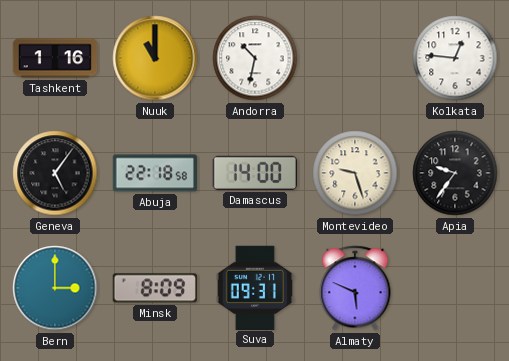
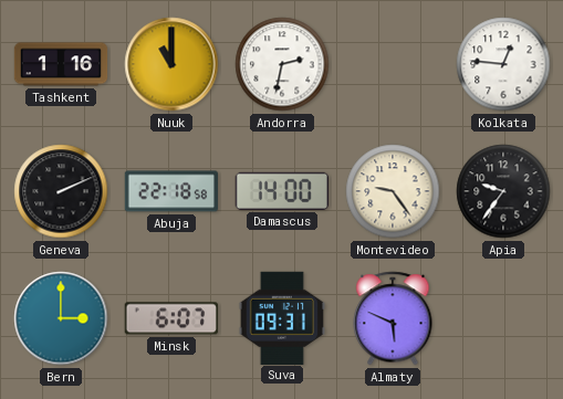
Andorra: 10:32 -> 2:32 (282, 64)
Geneva: 5:06 -> 2:11 (61, 191)
Montevideo: 9:27 -> 9:24 (393, 191)
Minsk: 8:09 -> 6:07 (171, 318)
